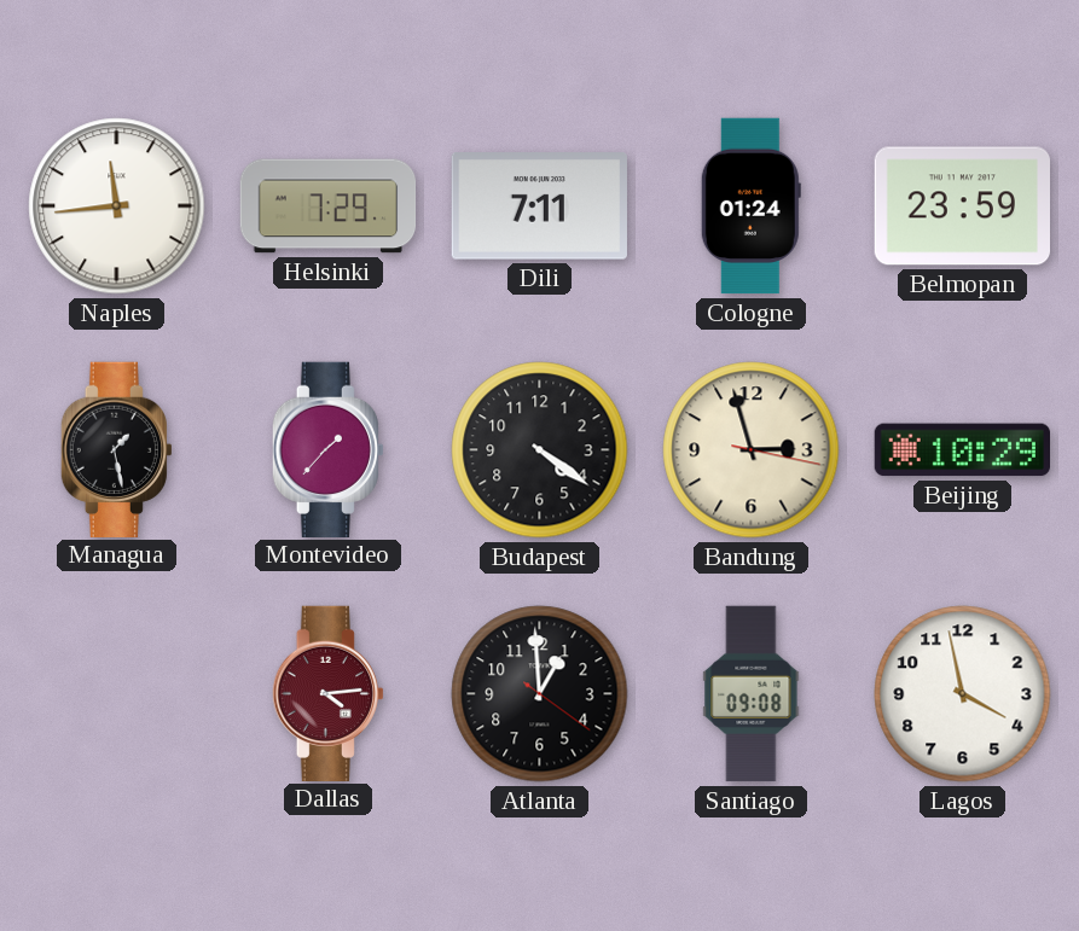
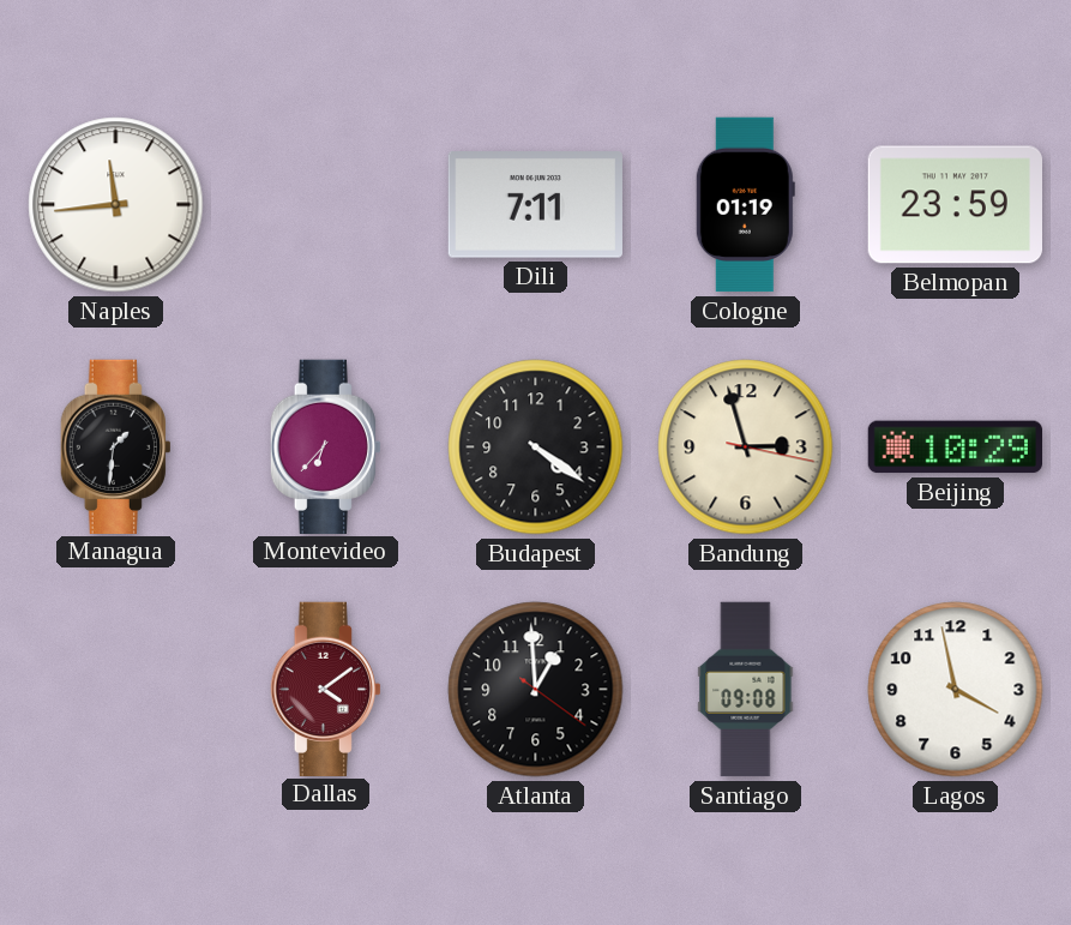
Helsinki: 7:29 -> none (329, 206)
Cologne: 01:24 -> 01:19 (745, 205)
Managua: 1:28 -> 1:31 (115, 446)
Montevideo: 1:37 -> 6:37 (325, 446)
Dallas: 4:14 -> 4:09 (325, 689)
